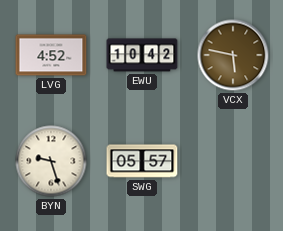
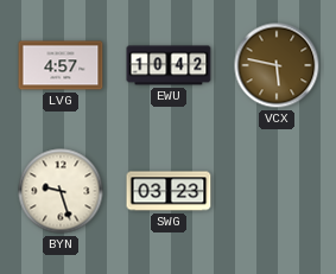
LVG: 4:52 -> 4:57 (61, 65)
SWG: 05:57 -> 03:23 (169, 191)
